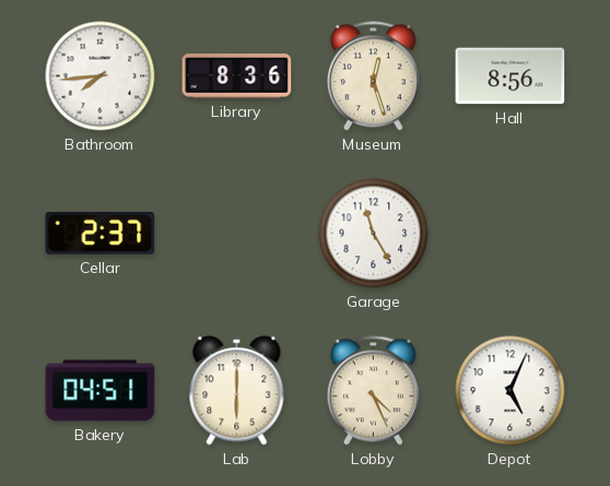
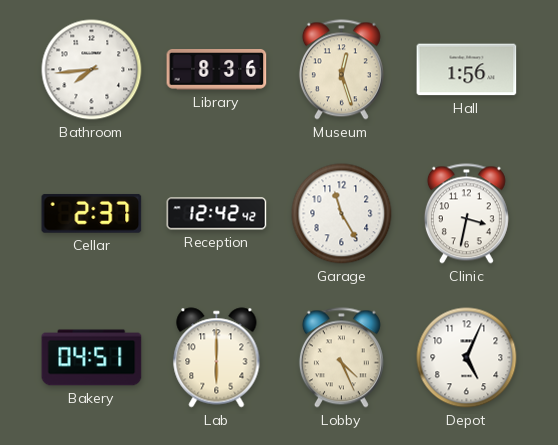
Hall: 8:56 -> 1:56 (467, 70)
Reception: none -> 12:42 (217, 214)
Clinic: none -> 3:32 (466, 214)
